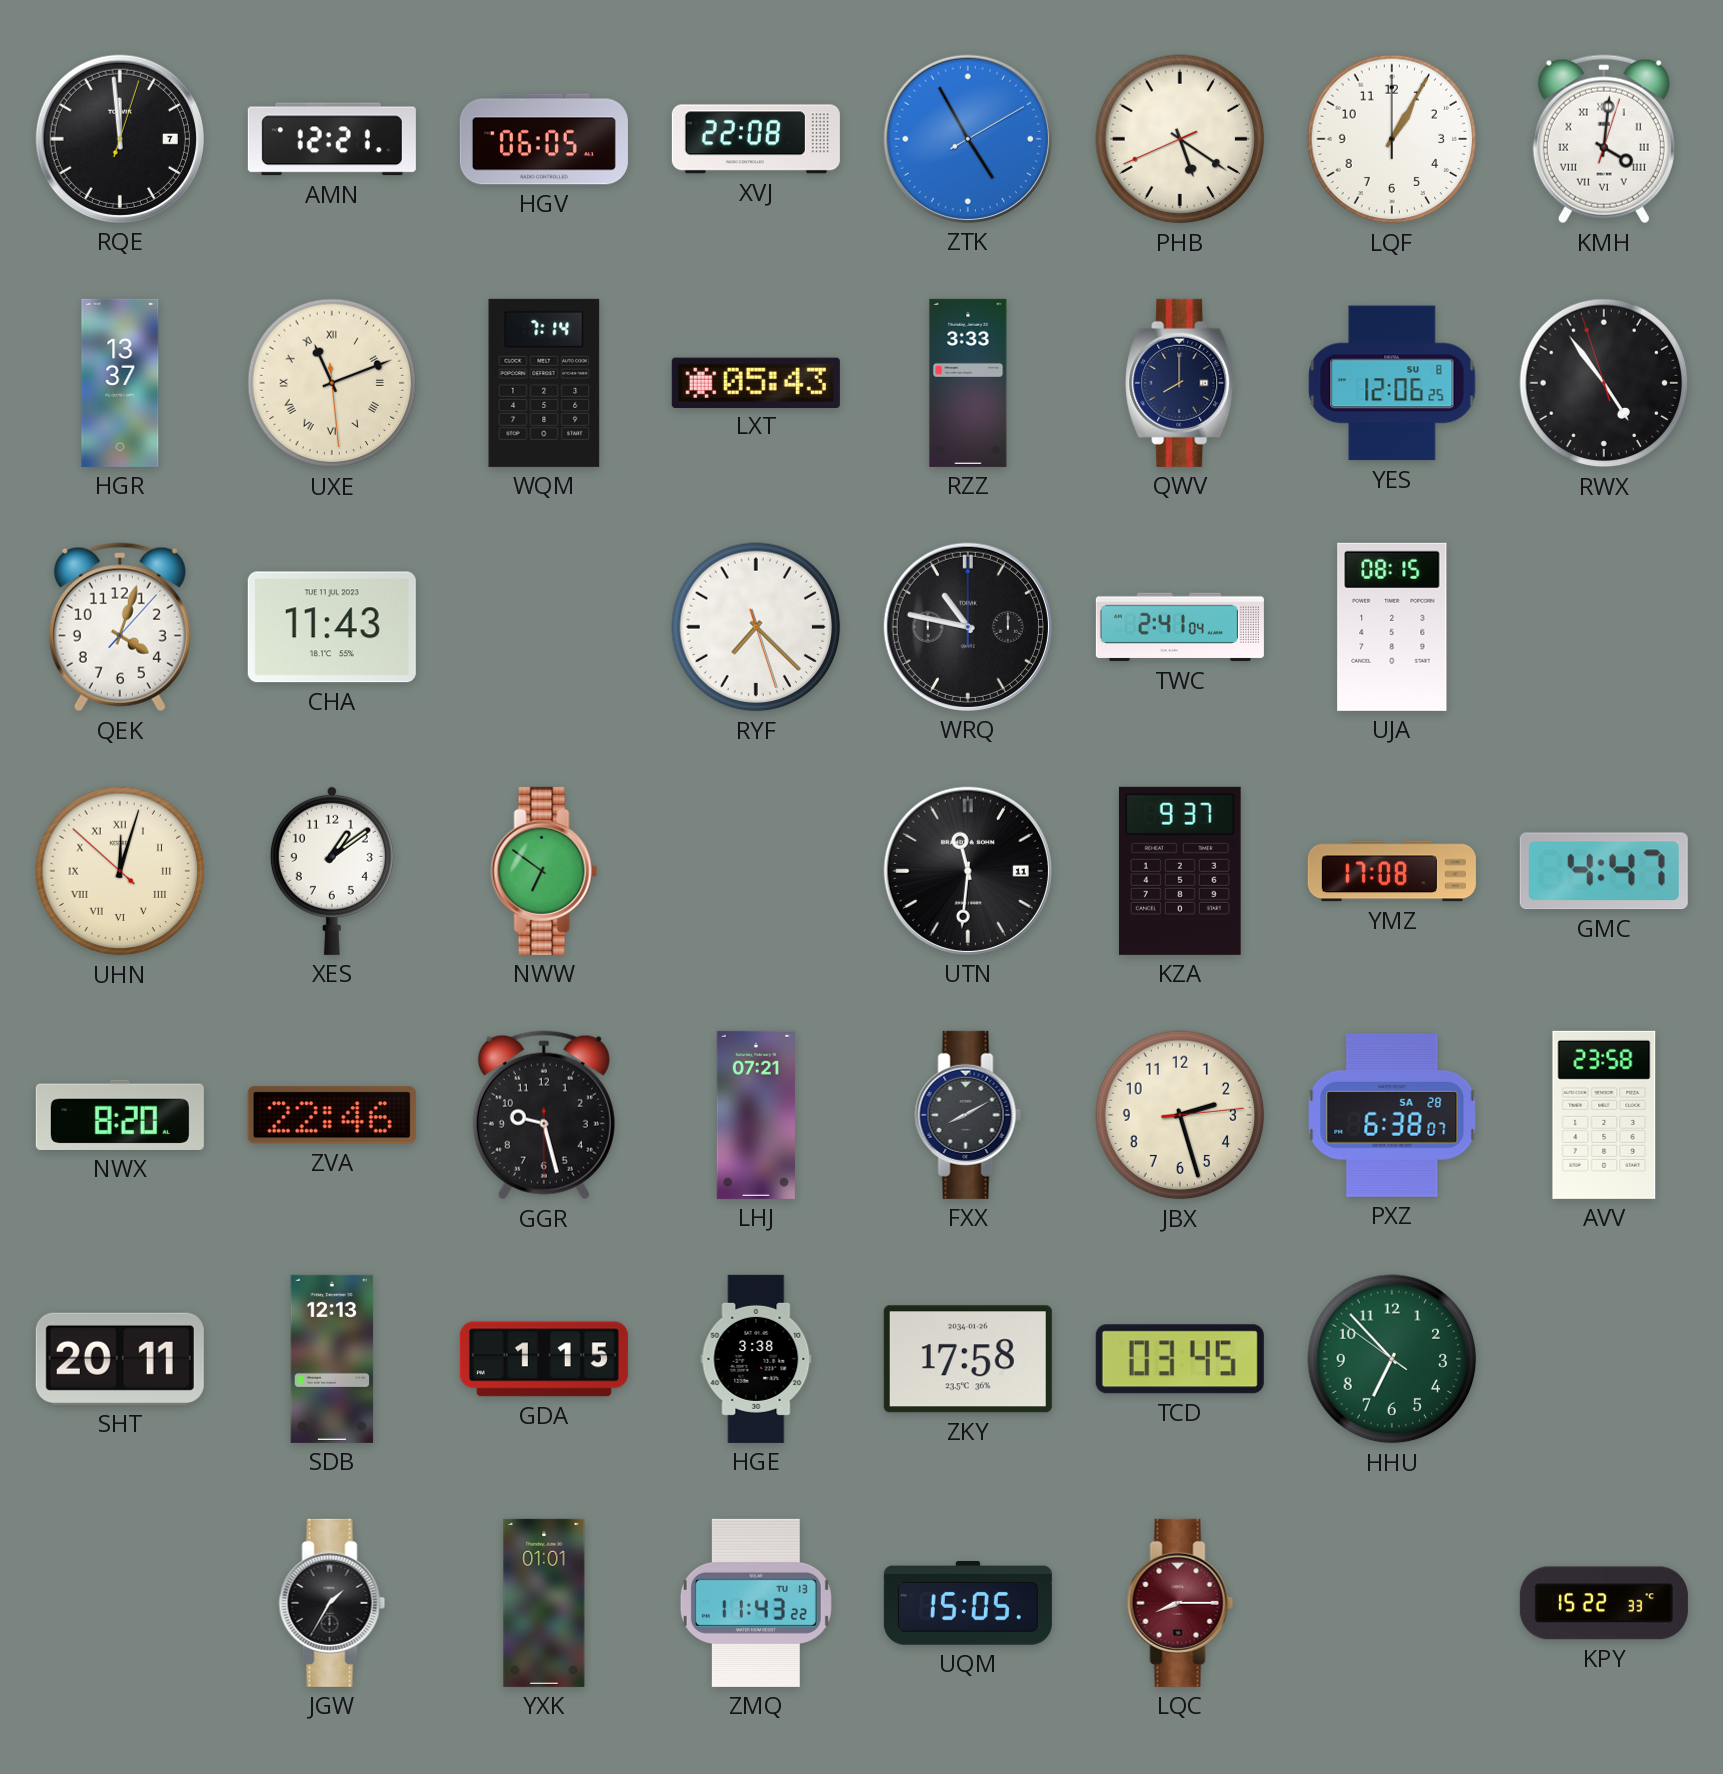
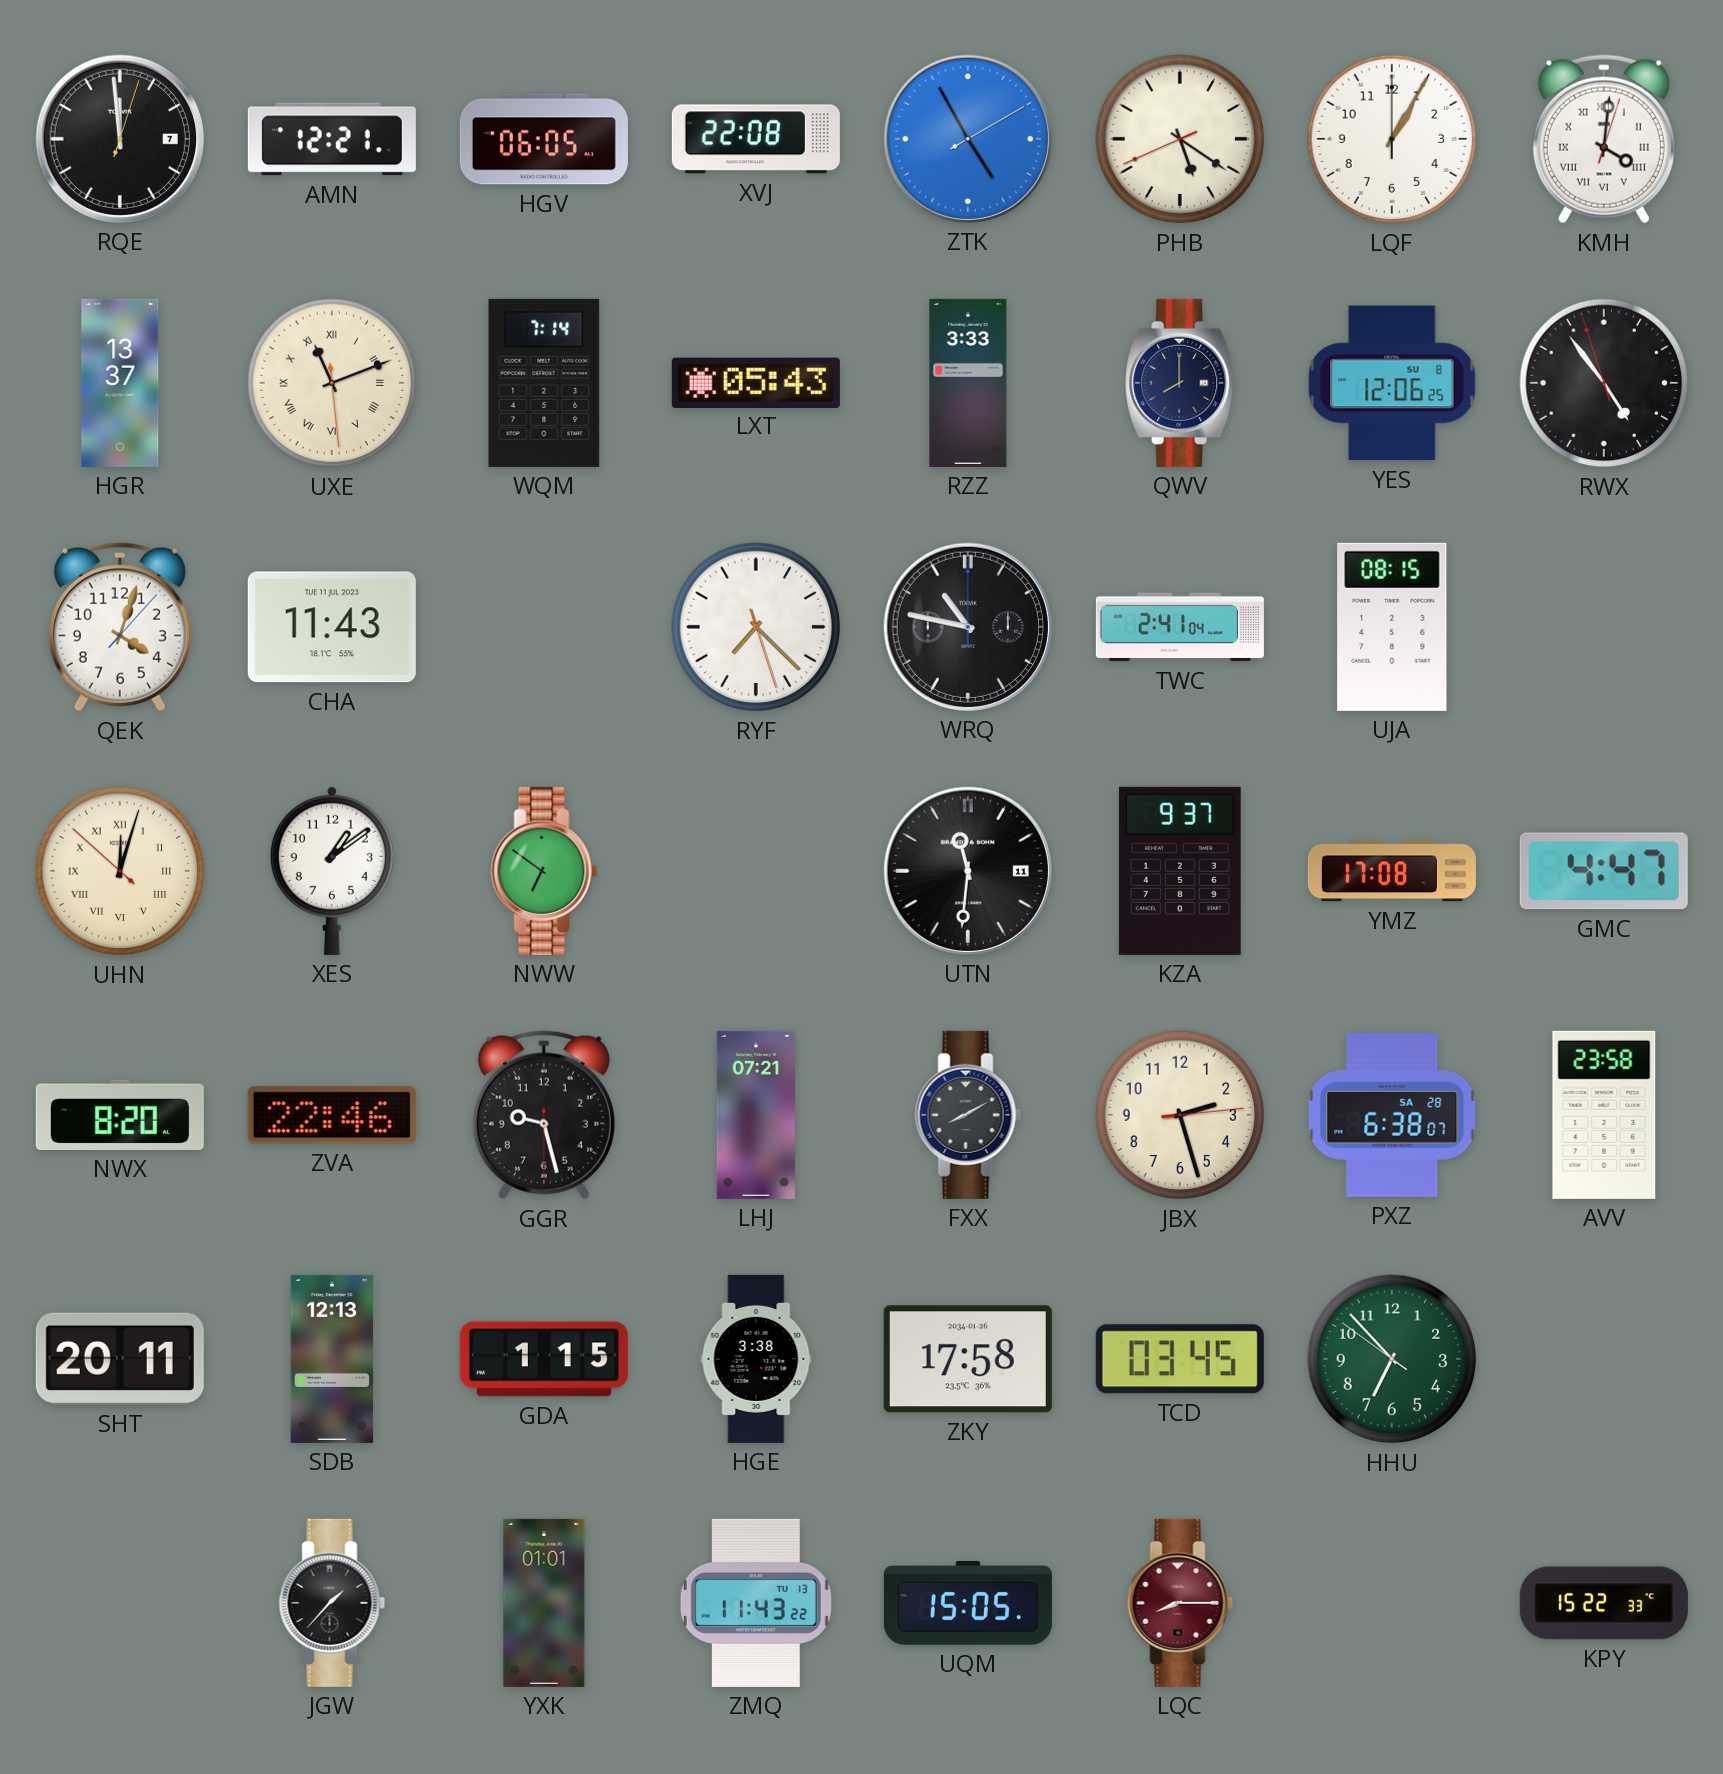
JGW: 1:35 -> 1:37 (332, 1603)
